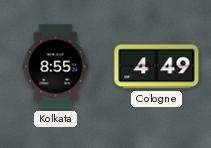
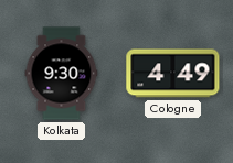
Kolkata: 8:55 -> 9:30 (62, 74)
